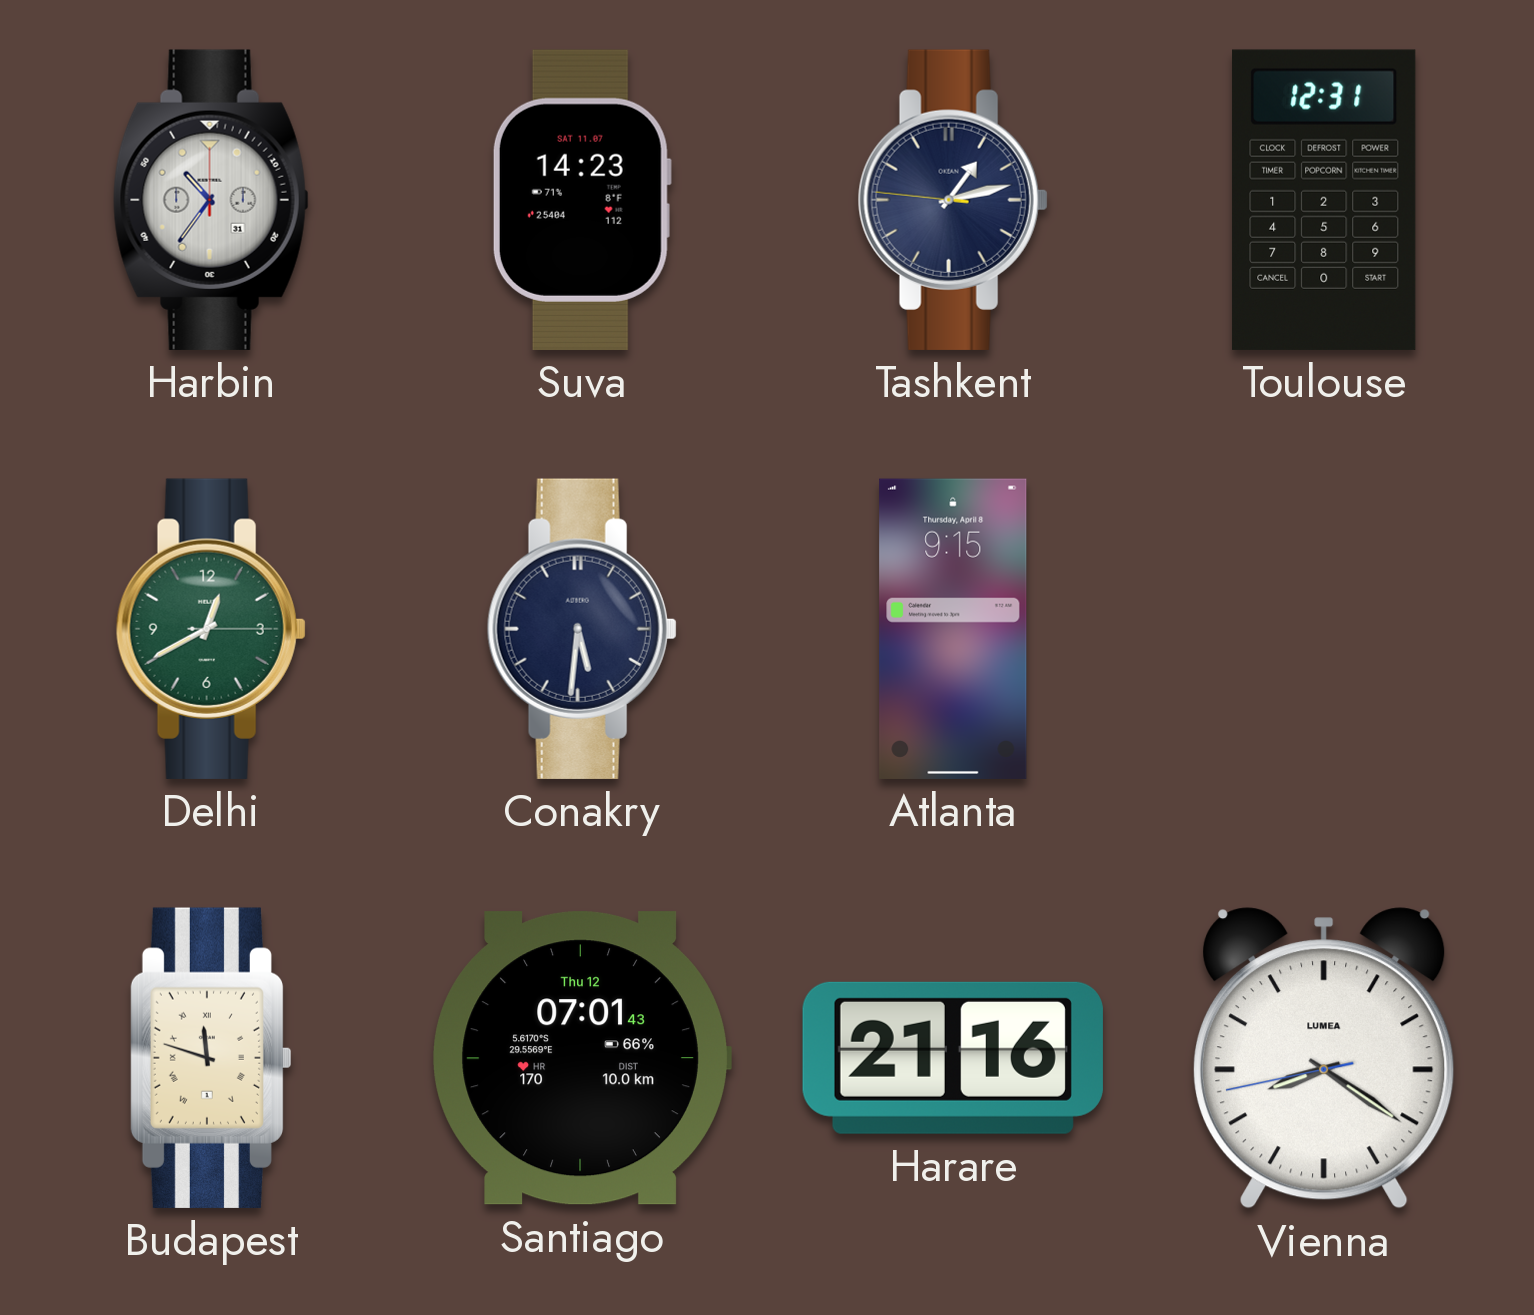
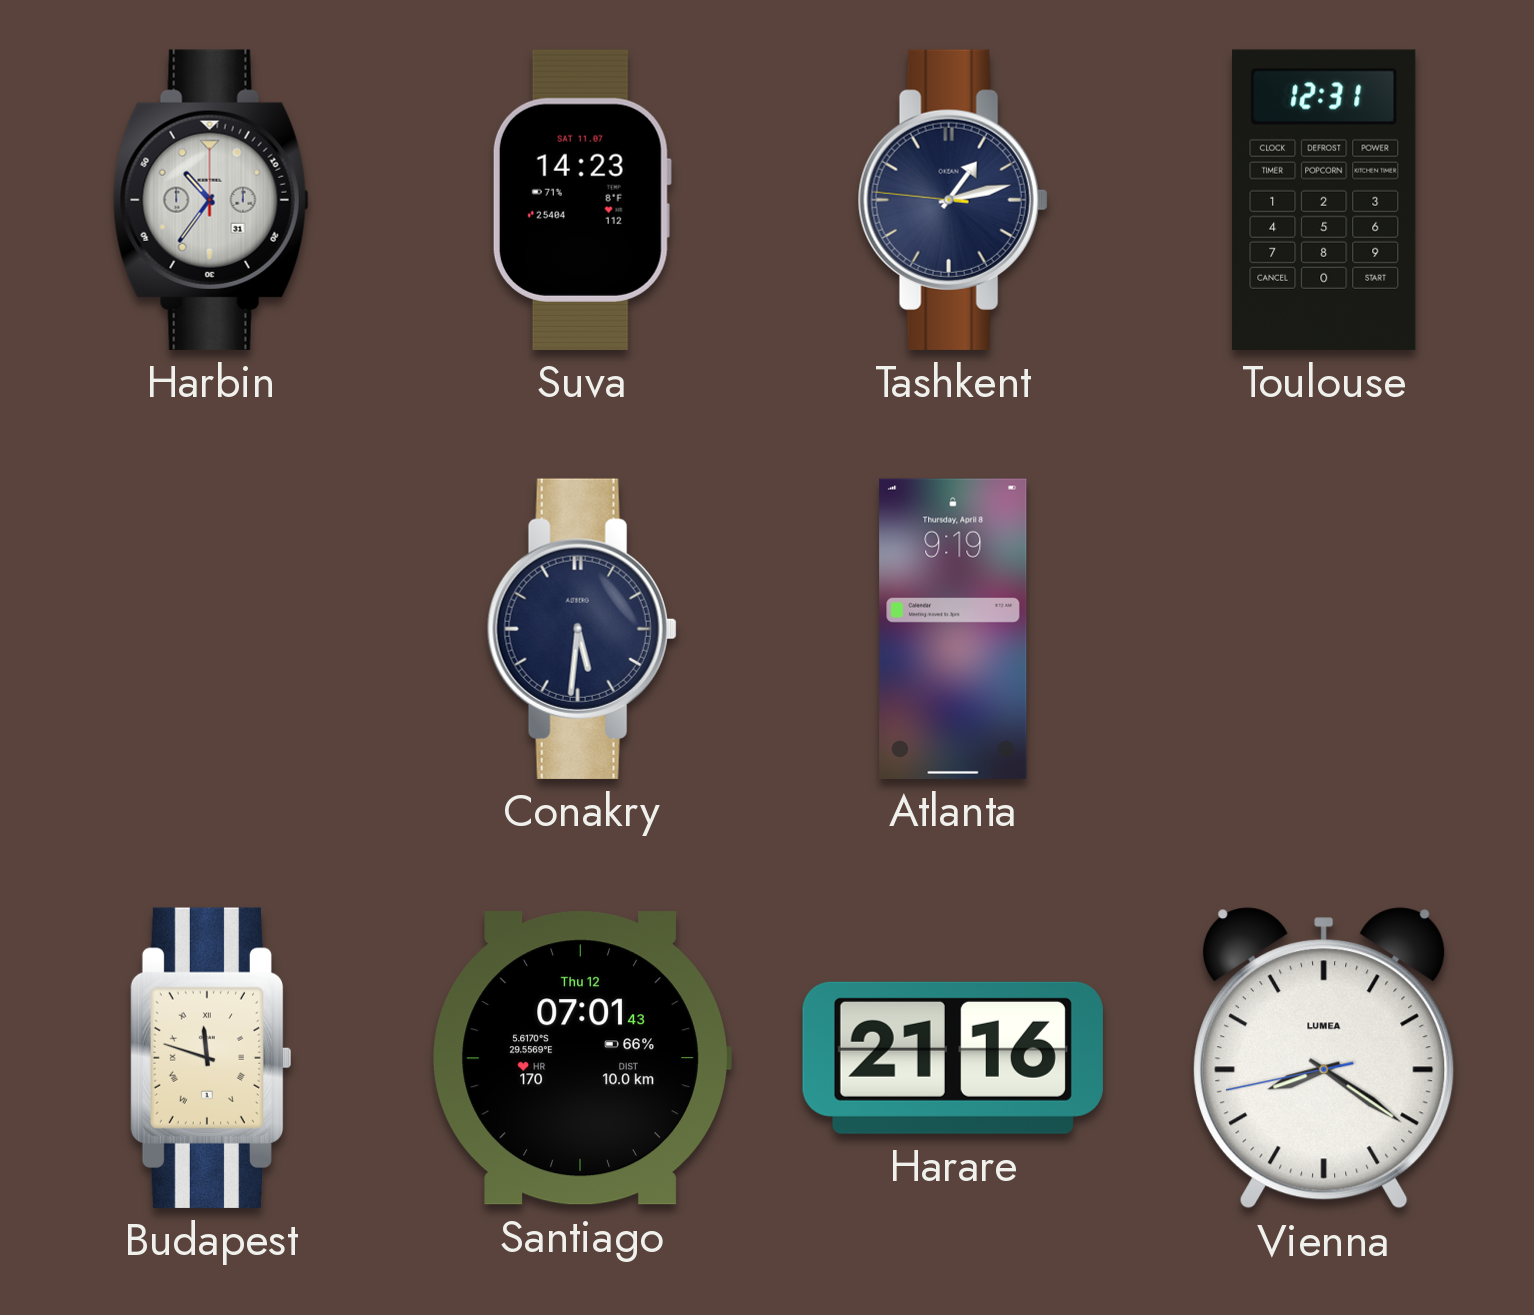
Delhi: 12:40 -> none (211, 629)
Atlanta: 9:15 -> 9:19 (953, 629)
